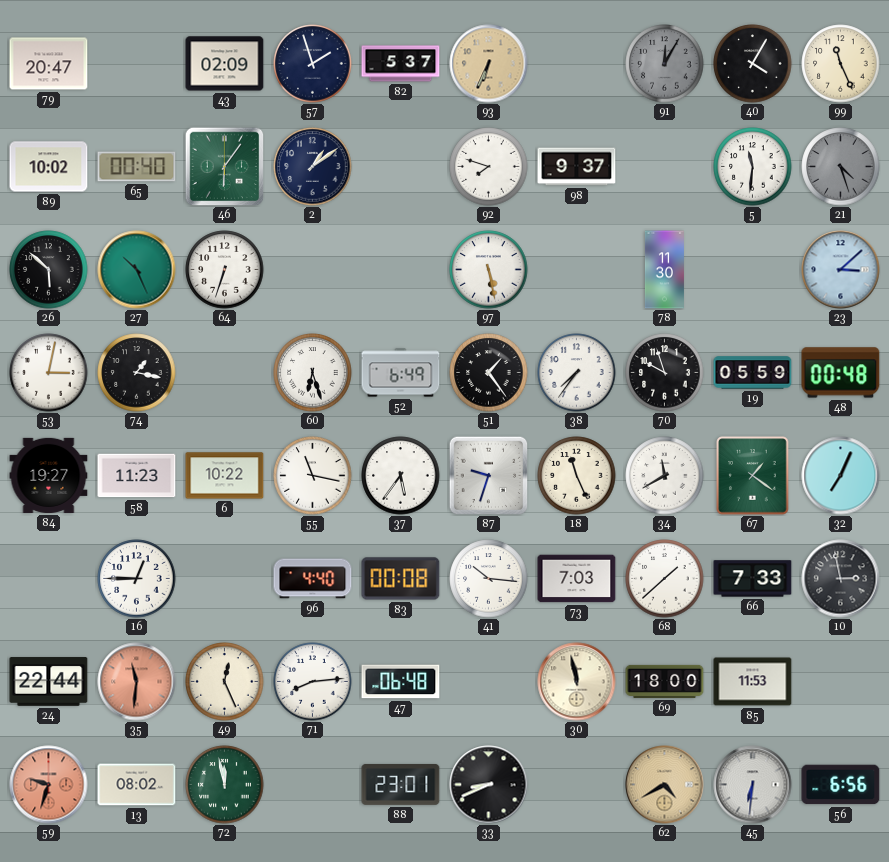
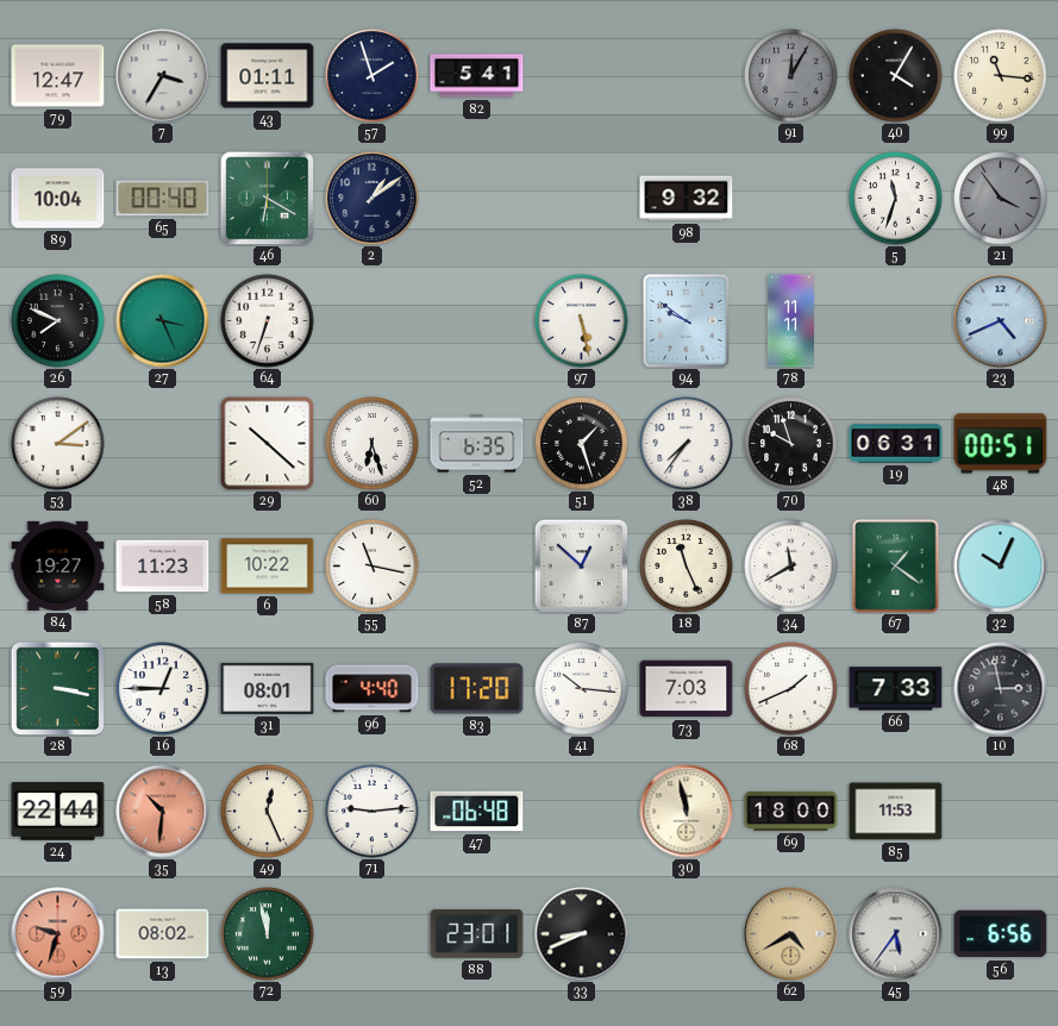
79: 20:47 -> 12:47 (58, 76)
7: none -> 3:35 (163, 76)
43: 02:09 -> 01:11 (268, 76)
82: 5:37 -> 5:41 (477, 76)
93: 6:34 -> none (489, 64)
99: 11:26 -> 11:16 (1001, 76)
89: 10:02 -> 10:04 (58, 199)
46: 6:06 -> 6:20 (267, 198)
92: 7:48 -> none (489, 167)
98: 9:37 -> 9:32 (687, 199)
5: 11:31 -> 11:33 (896, 199)
21: 4:27 -> 3:54 (1001, 199)
26: 5:52 -> 7:49 (58, 321)
27: 10:26 -> 3:26 (163, 321)
94: none -> 9:51 (687, 321)
78: 11:30 -> 11:11 (790, 321)
23: 3:08 -> 4:41 (1001, 321)
53: 3:02 -> 3:09 (58, 444)
74: 1:17 -> none (137, 373)
29: none -> 10:22 (268, 444)
52: 6:49 -> 6:35 (477, 444)
51: 1:24 -> 1:27 (582, 444)
19: 05:59 -> 06:31 (896, 444)
48: 00:48 -> 00:51 (1001, 444)
37: 5:36 -> none (401, 476)
87: 9:33 -> 12:52 (581, 565)
32: 7:04 -> 10:04 (1001, 567)
28: none -> 3:17 (57, 688)
31: none -> 08:01 (268, 688)
83: 00:08 -> 17:20 (477, 689)
68: 1:38 -> 1:41 (791, 689)
35: 11:31 -> 10:31 (163, 812)
71: 8:14 -> 9:14 (373, 812)
45: 6:31 -> 5:36 (896, 934)
